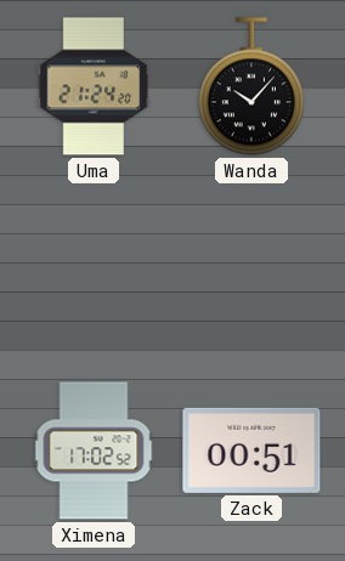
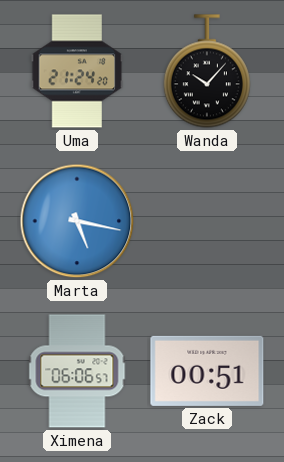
Marta: none -> 5:17 (77, 221)
Ximena: 17:02 -> 06:06 (77, 371)
